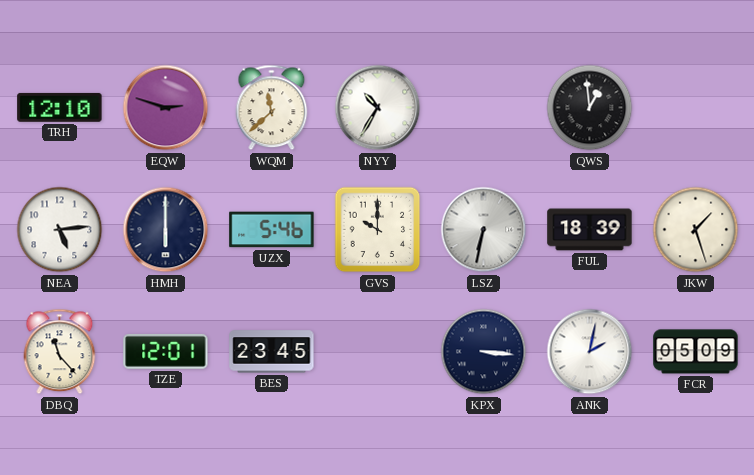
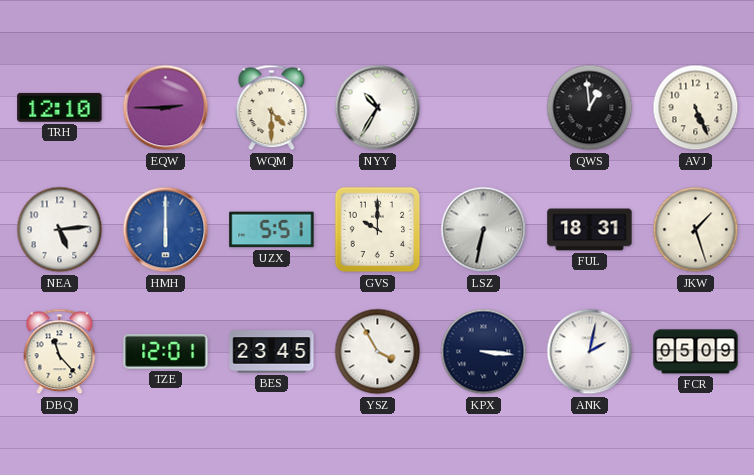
EQW: 2:48 -> 2:45 (166, 108)
WQM: 11:38 -> 4:30 (272, 108)
AVJ: none -> 5:26 (696, 108)
HMH dial: navy -> blue (166, 230)
UZX: 5:46 -> 5:51 (272, 230)
FUL: 18:39 -> 18:31 (590, 230)
YSZ: none -> 3:55 (378, 352)
